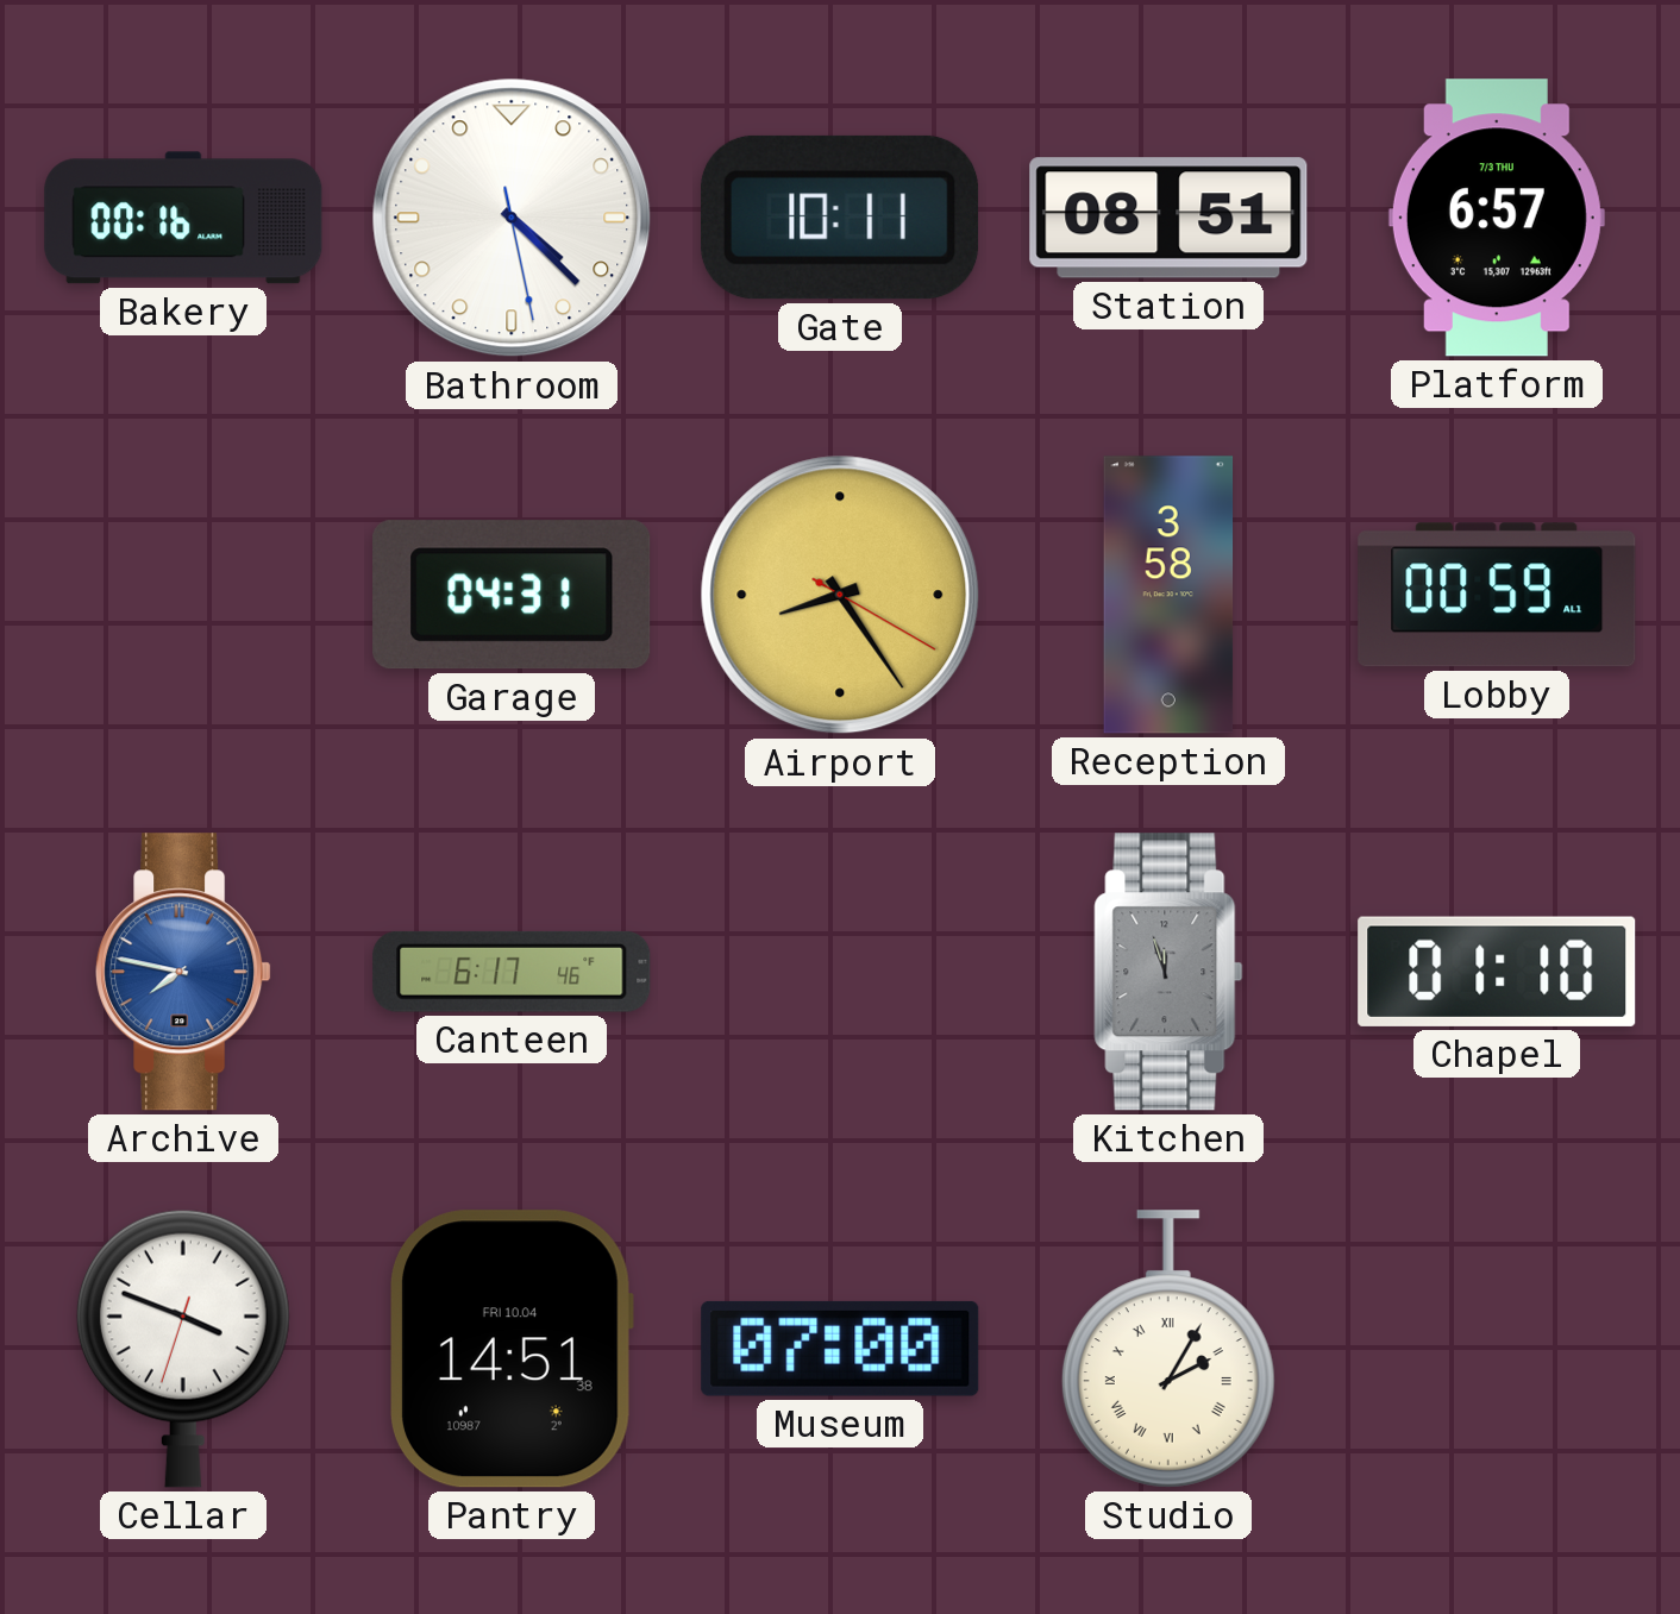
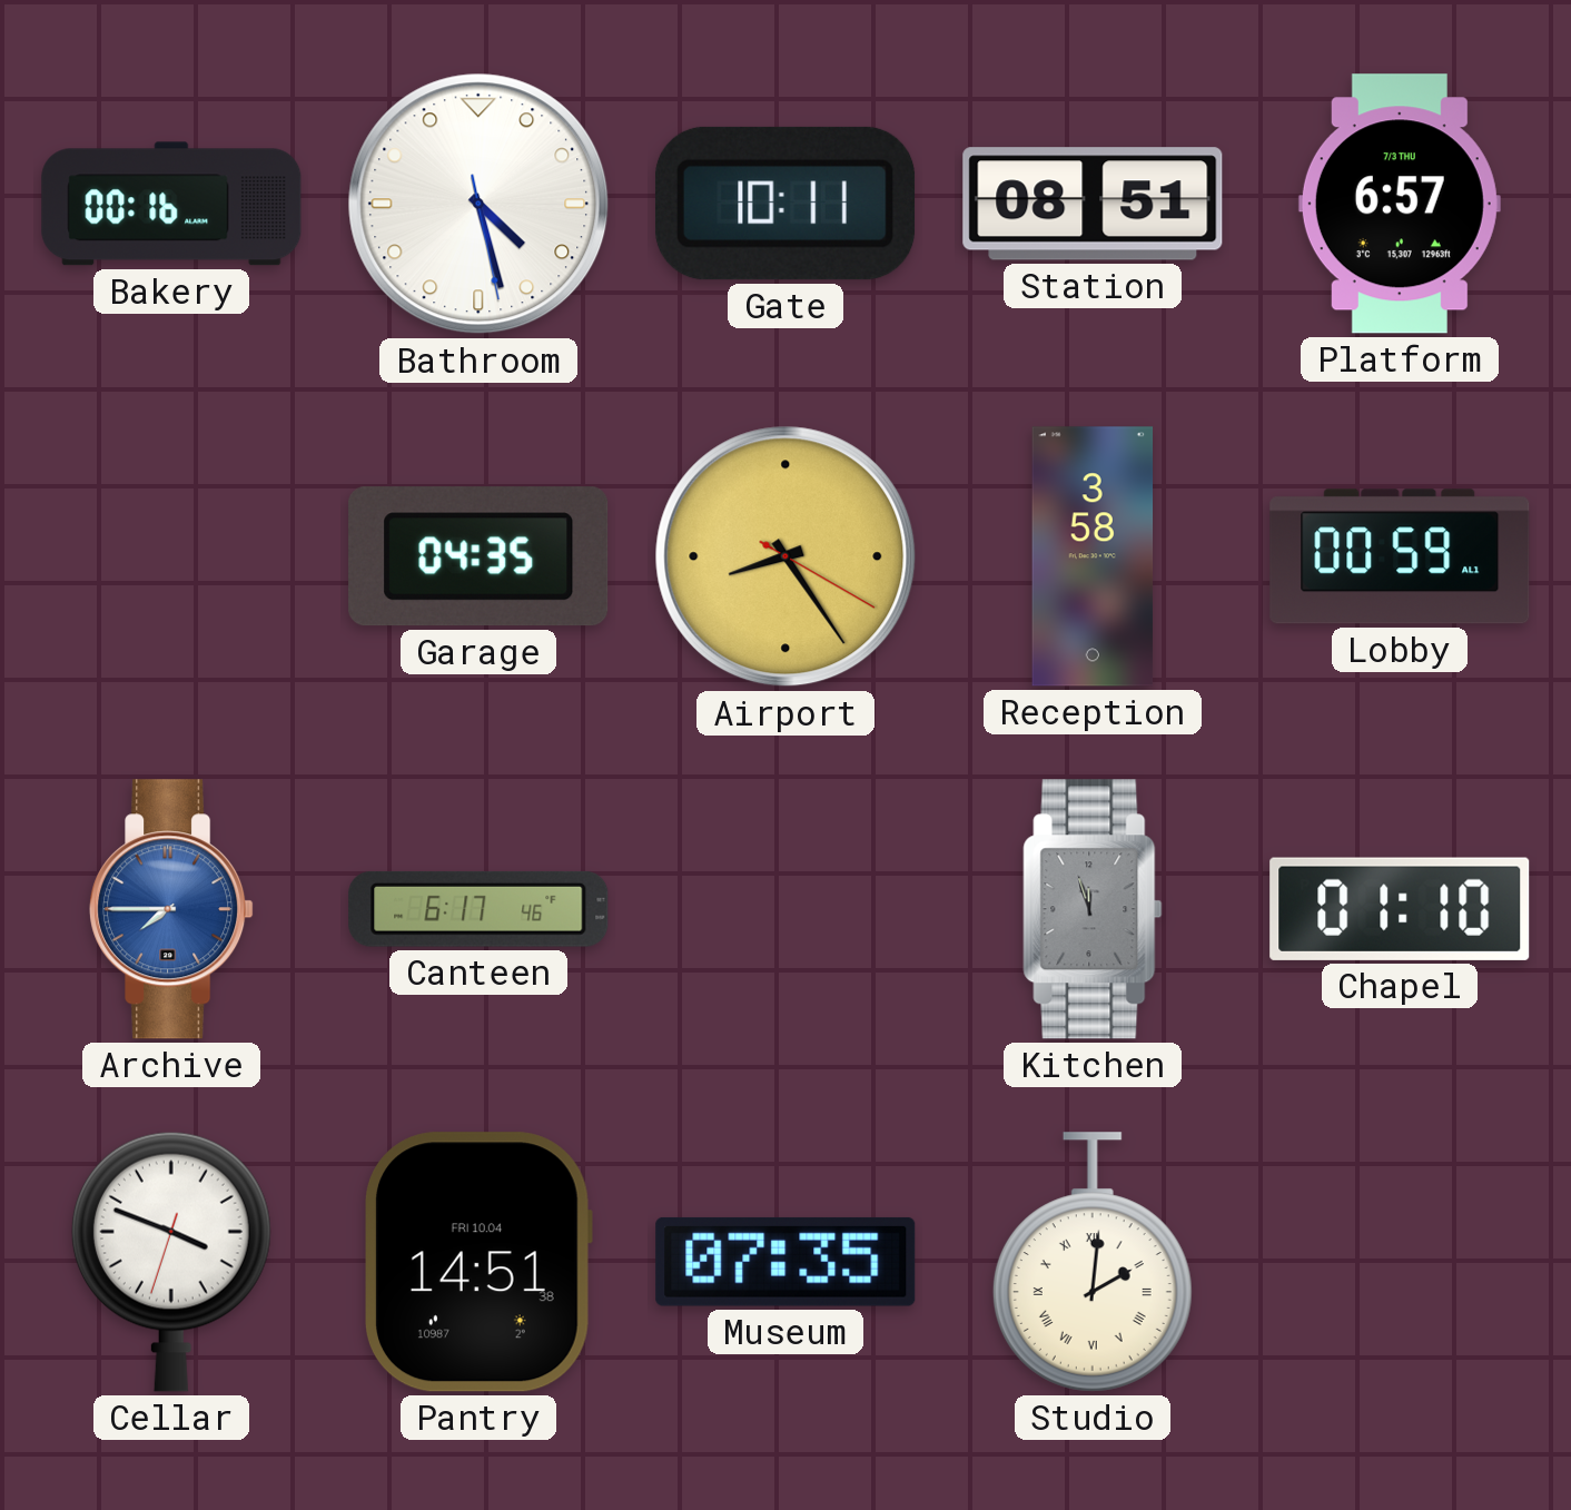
Bathroom: 4:22 -> 4:27 (478, 204)
Garage: 04:31 -> 04:35 (478, 556)
Archive: 7:47 -> 7:45 (171, 909)
Museum: 07:00 -> 07:35 (785, 1262)
Studio: 2:05 -> 2:01 (1093, 1262)
